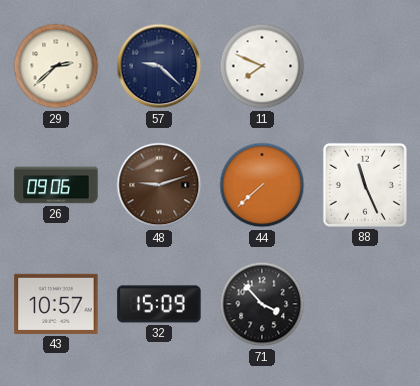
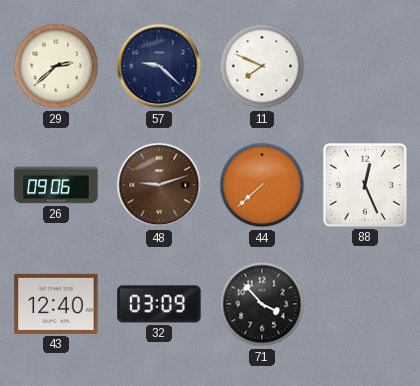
88: 11:26 -> 12:26 (365, 185)
43: 10:57 -> 12:40 (56, 304)
32: 15:09 -> 03:09 (159, 304)
